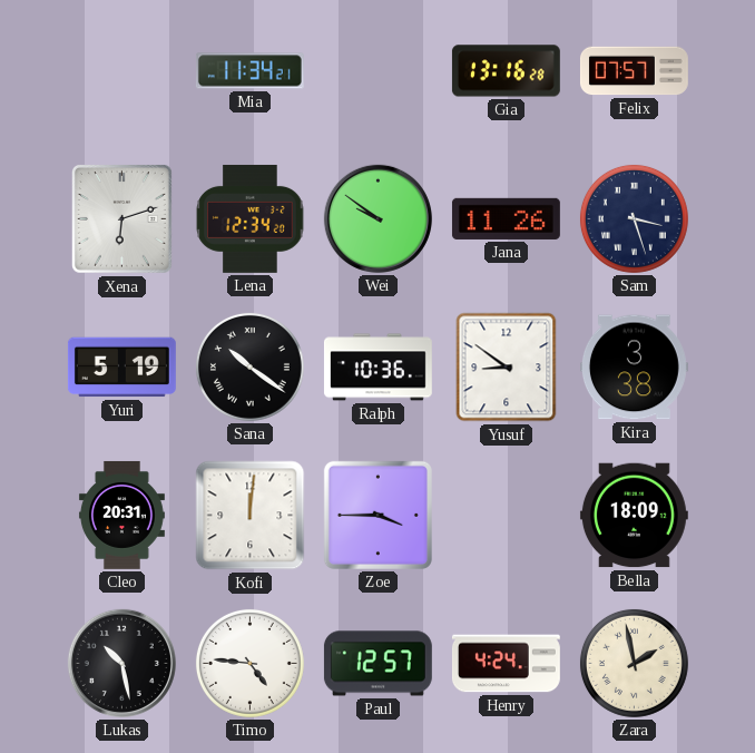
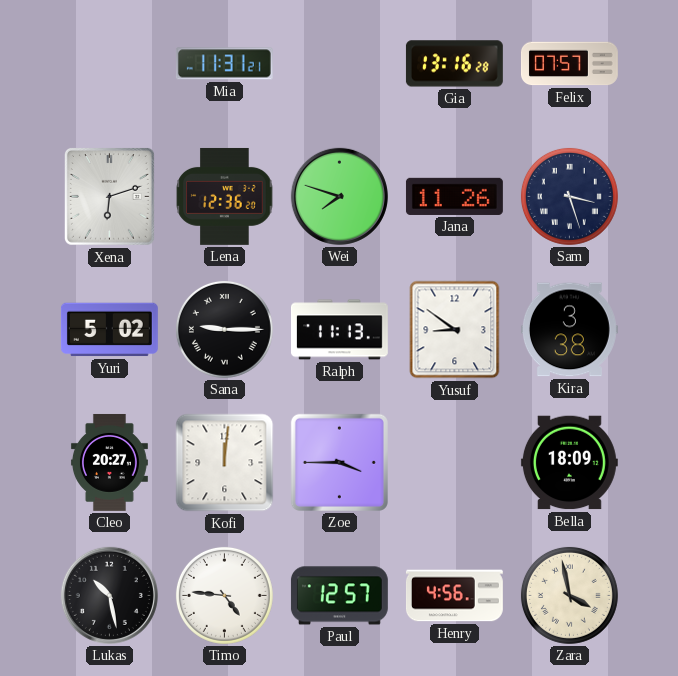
Mia: 11:34 -> 11:31 (224, 64)
Lena: 12:34 -> 12:36 (225, 196)
Wei: 9:51 -> 7:48 (339, 196)
Yuri: 5:19 -> 5:02 (109, 330)
Sana: 10:21 -> 9:15 (224, 329)
Ralph: 10:36 -> 11:13 (339, 330)
Cleo: 20:31 -> 20:27 (109, 462)
Henry: 4:24 -> 4:56 (454, 596)
Zara: 1:58 -> 3:58 (569, 595)
